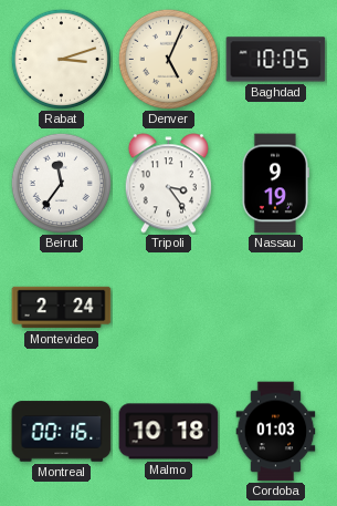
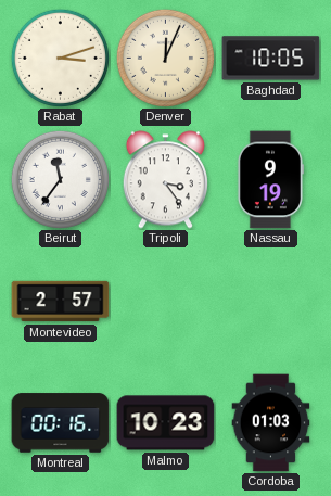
Denver: 5:04 -> 12:04 (165, 58)
Montevideo: 2:24 -> 2:57 (61, 302)
Malmo: 10:18 -> 10:23 (166, 423)
